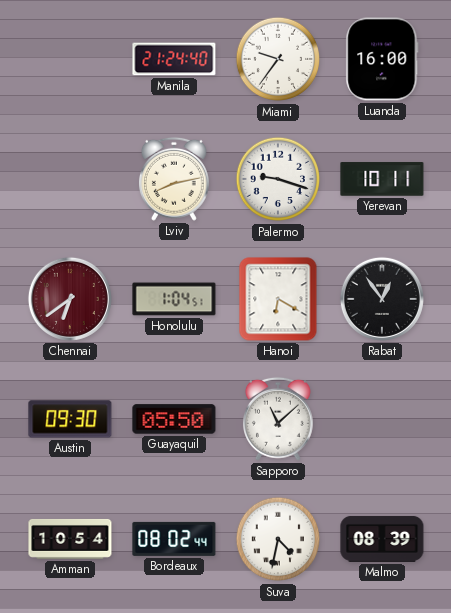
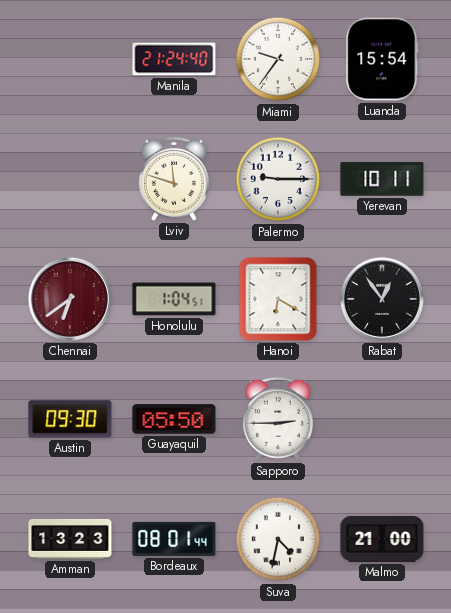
Luanda: 16:00 -> 15:54 (382, 59)
Lviv: 8:13 -> 11:48 (174, 179)
Palermo: 9:18 -> 9:15 (278, 179)
Sapporo: 11:08 -> 2:45 (278, 419)
Amman: 10:54 -> 13:23 (70, 539)
Bordeaux: 08:02 -> 08:01 (174, 539)
Malmo: 08:39 -> 21:00 (382, 539)
